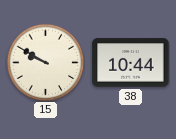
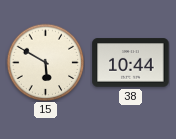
15: 9:50 -> 5:50 (45, 62)
